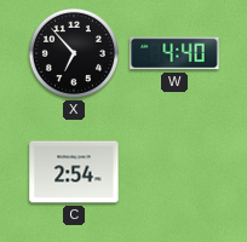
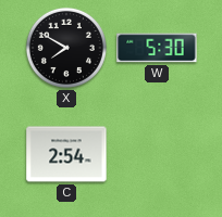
X: 6:53 -> 7:50 (66, 48)
W: 4:40 -> 5:30 (157, 48)
